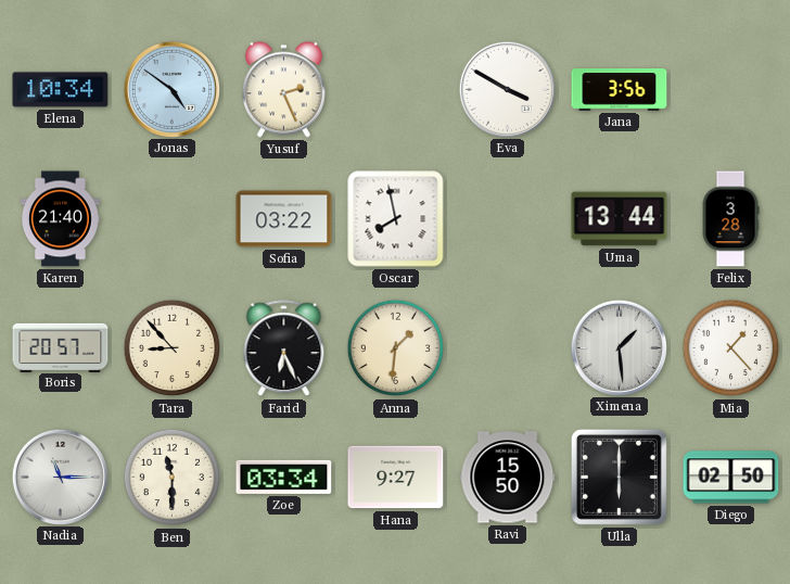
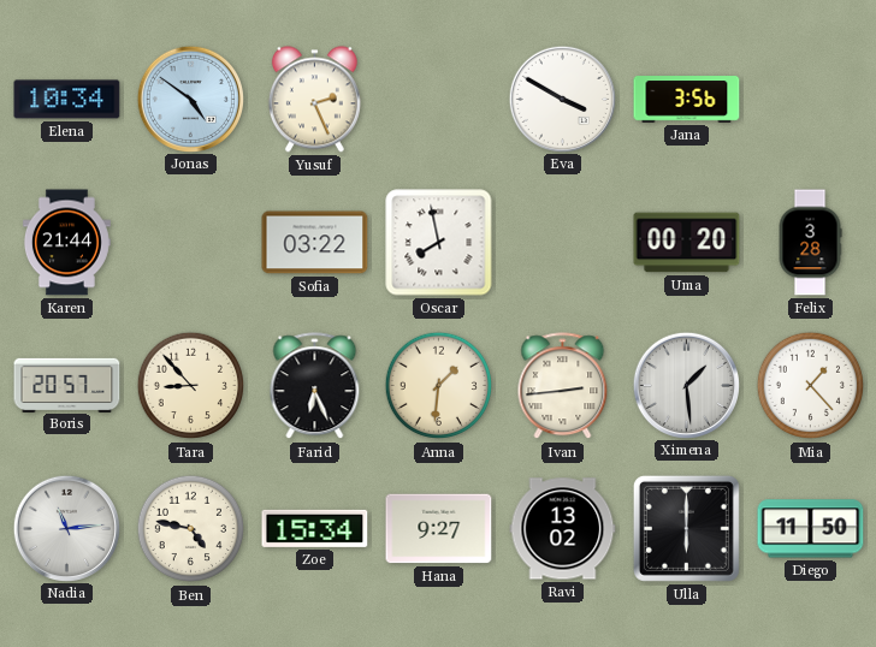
Karen: 21:40 -> 21:44 (66, 243)
Uma: 13:44 -> 00:20 (687, 243)
Ivan: none -> 2:44 (563, 386)
Nadia: 11:15 -> 11:14 (66, 528)
Ben: 11:30 -> 4:47 (191, 529)
Zoe: 03:34 -> 15:34 (315, 528)
Ravi: 15:50 -> 13:02 (563, 529)
Diego: 02:50 -> 11:50 (811, 529)
